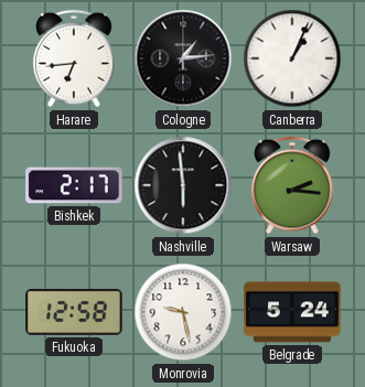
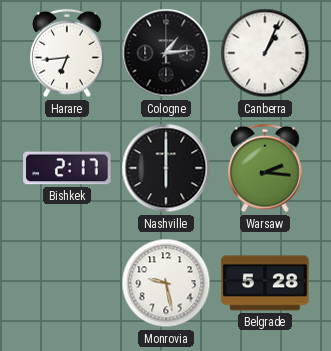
Nashville: 5:59 -> 6:00 (166, 168)
Fukuoka: 12:58 -> none (74, 313)
Belgrade: 5:24 -> 5:28 (265, 283)
